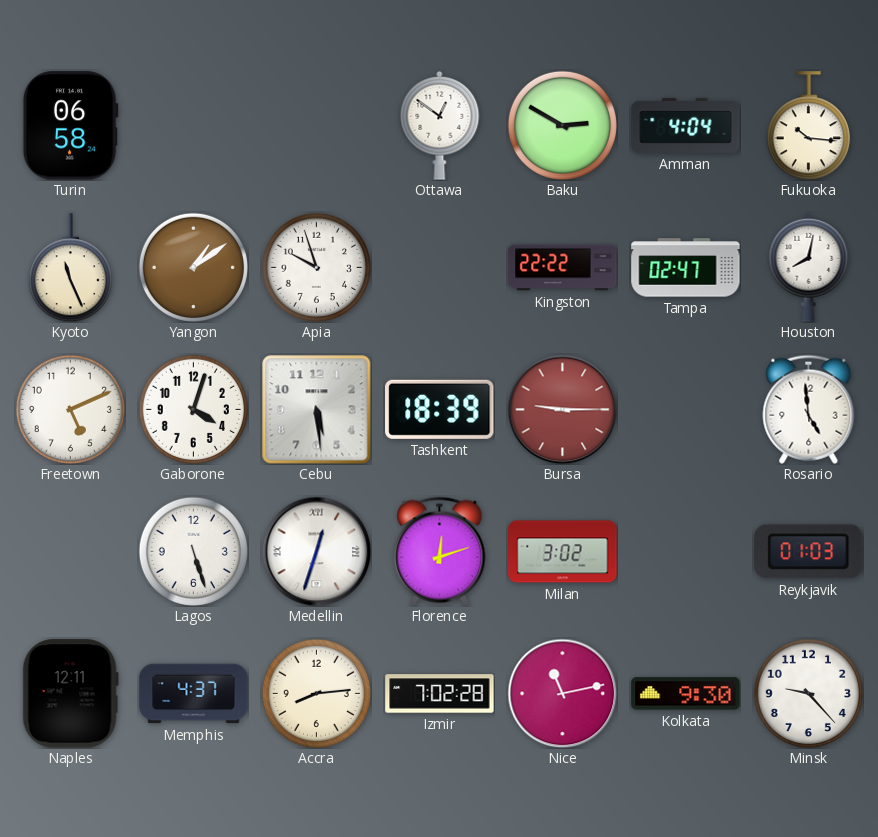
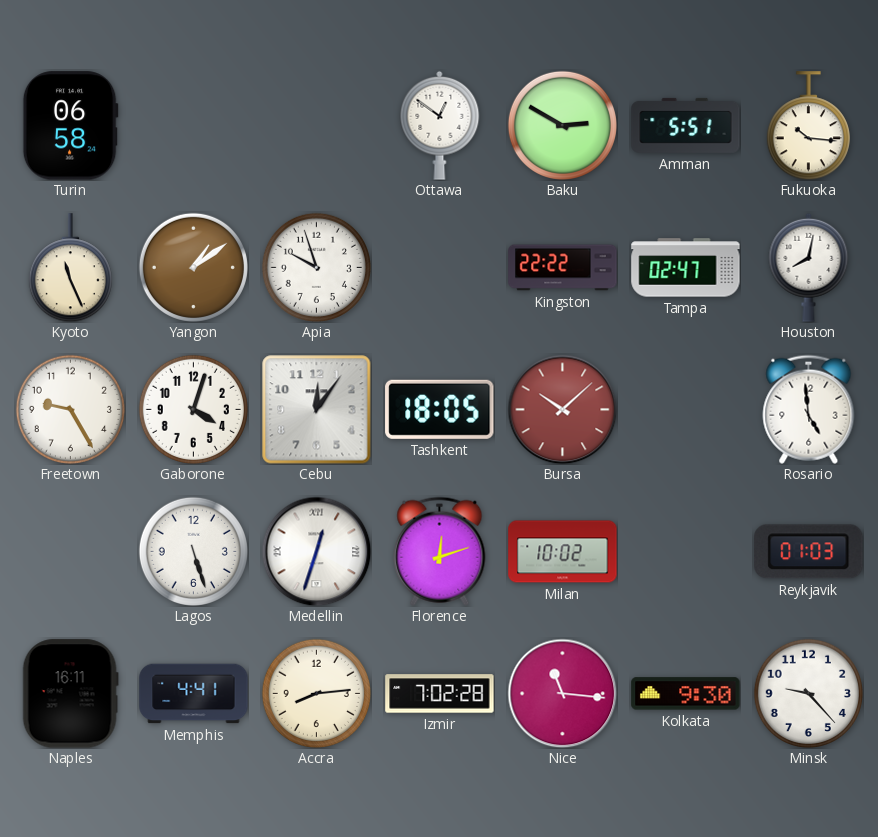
Amman: 4:04 -> 5:51 (686, 125)
Freetown: 5:11 -> 9:25 (70, 409)
Cebu: 5:29 -> 12:06 (316, 409)
Tashkent: 18:39 -> 18:05 (440, 409)
Bursa: 9:15 -> 10:08 (562, 409)
Milan: 3:02 -> 10:02 (563, 552)
Naples: 12:11 -> 16:11 (70, 694)
Memphis: 4:37 -> 4:41 (194, 694)
Nice: 11:13 -> 11:16 (562, 693)
